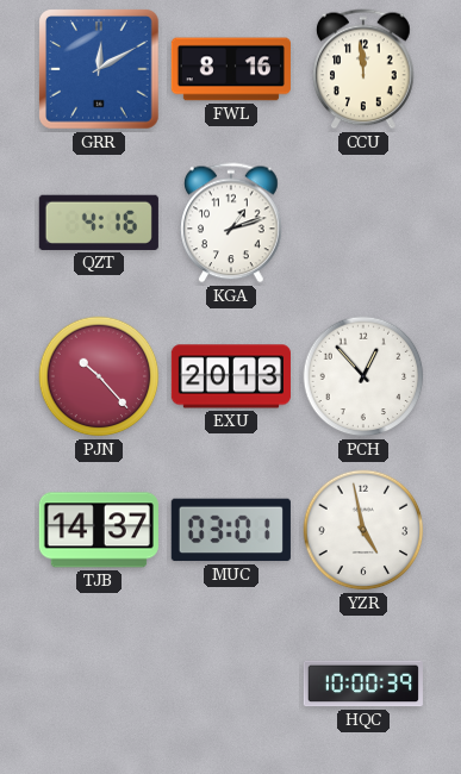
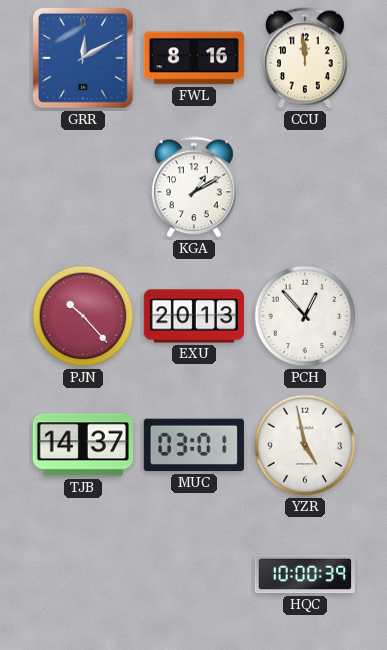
QZT: 4:16 -> none (99, 223)
KGA: 1:12 -> 1:10 (194, 187)
